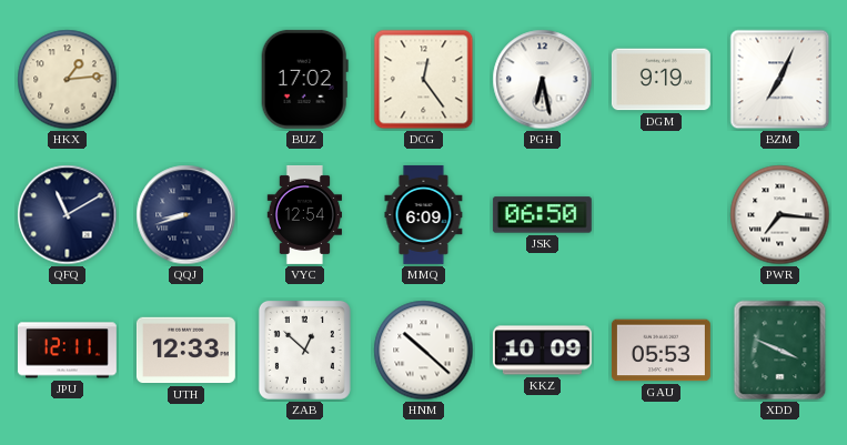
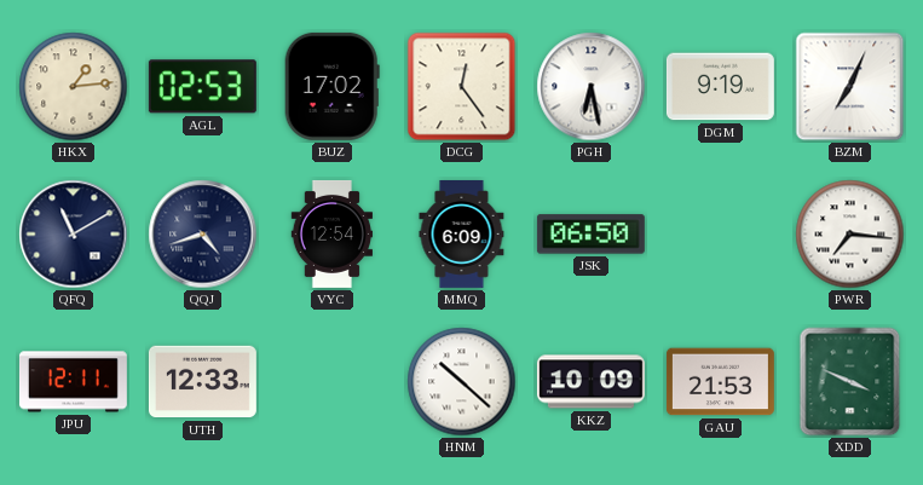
AGL: none -> 02:53 (202, 87)
QQJ: 8:42 -> 4:42 (203, 235)
ZAB: 12:52 -> none (304, 350)
GAU: 05:53 -> 21:53 (720, 382)
